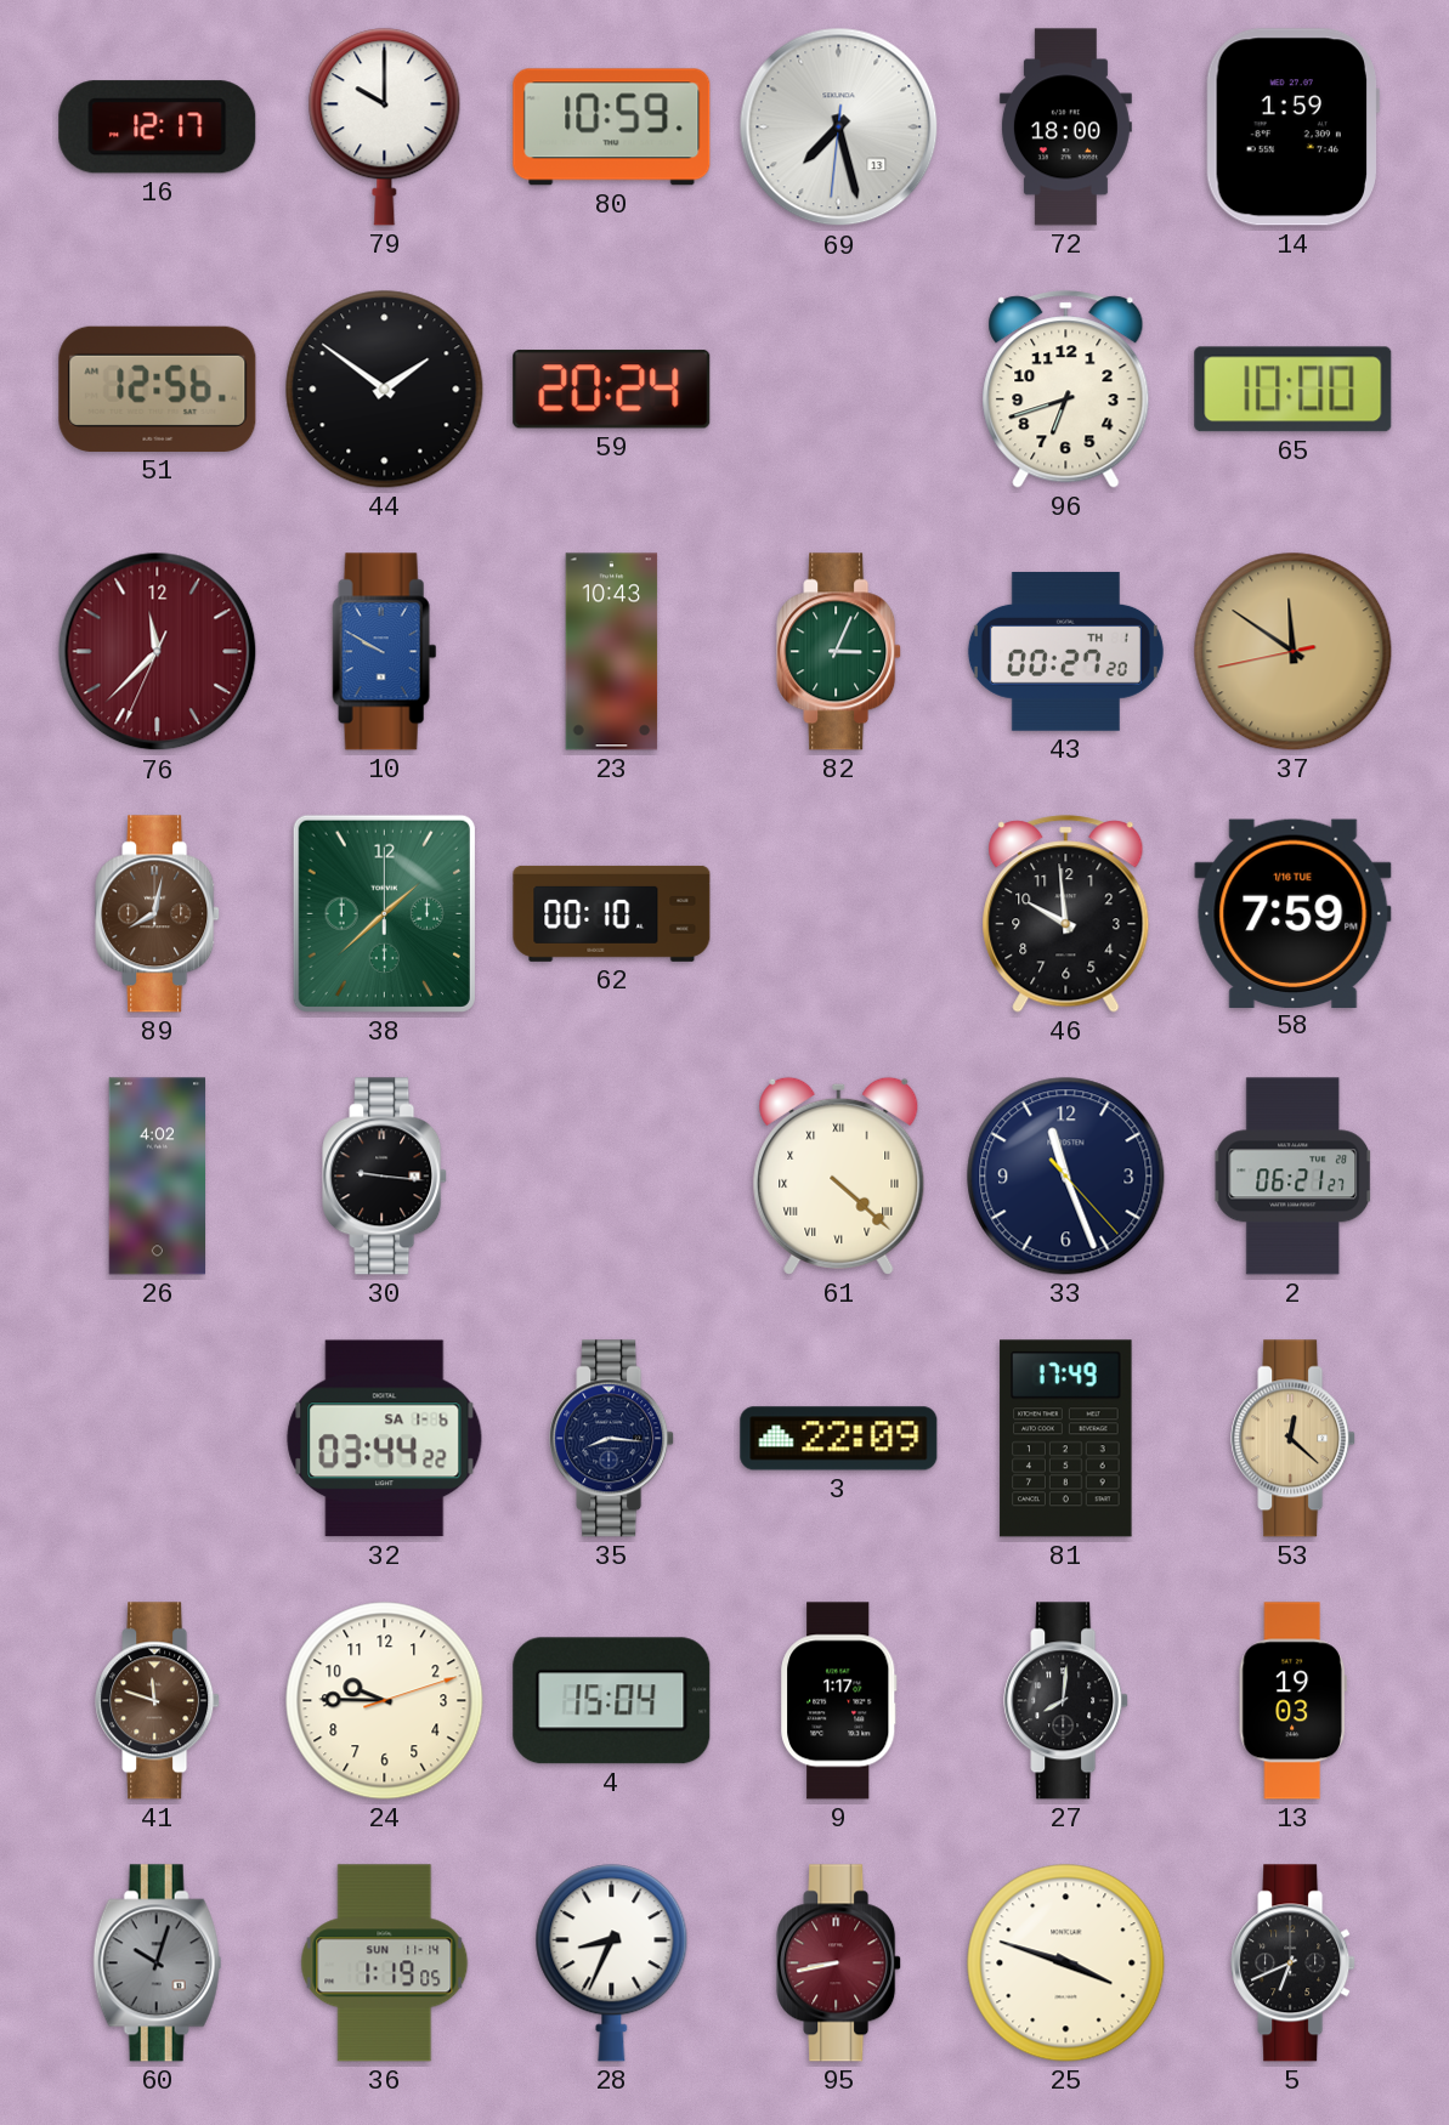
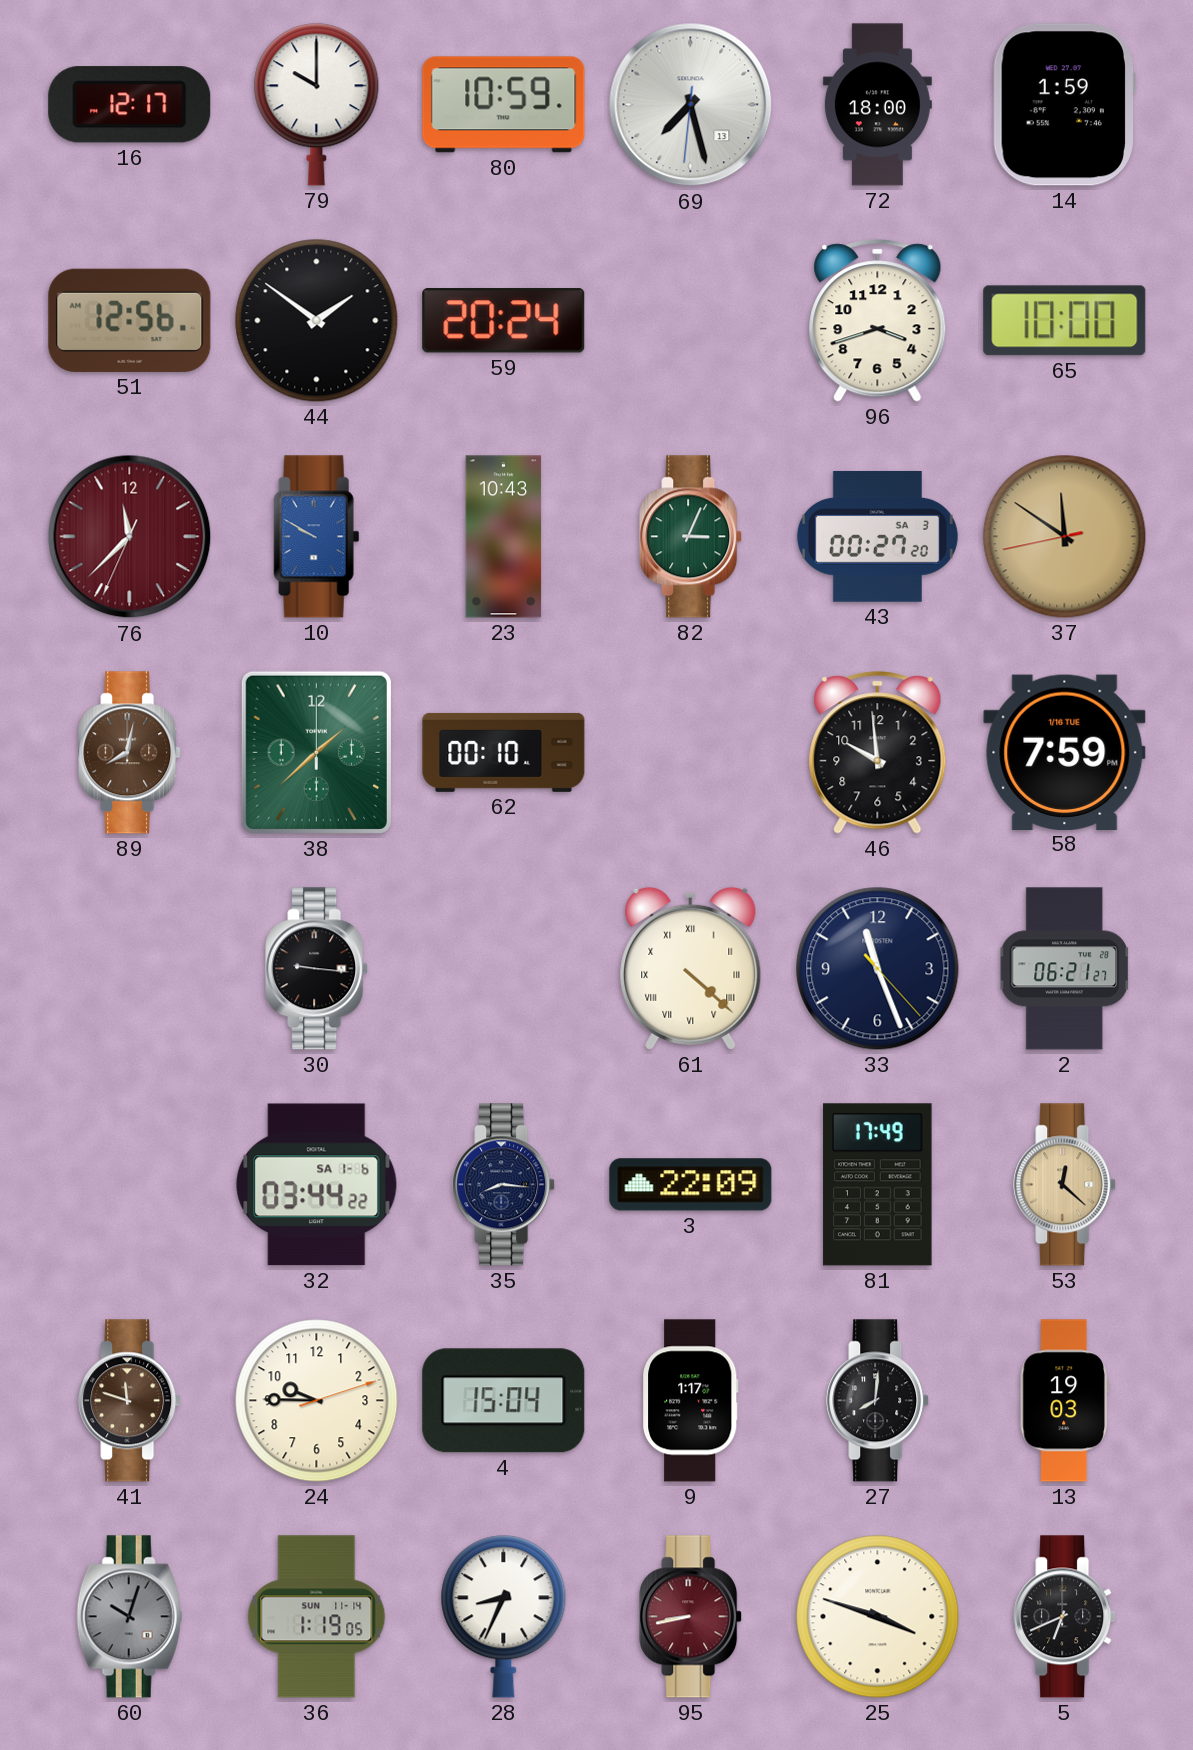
96: 6:42 -> 3:42 (878, 321)
43 date: TH 1 -> SA 3 (877, 536)
26: 4:02 -> none (158, 1177)
